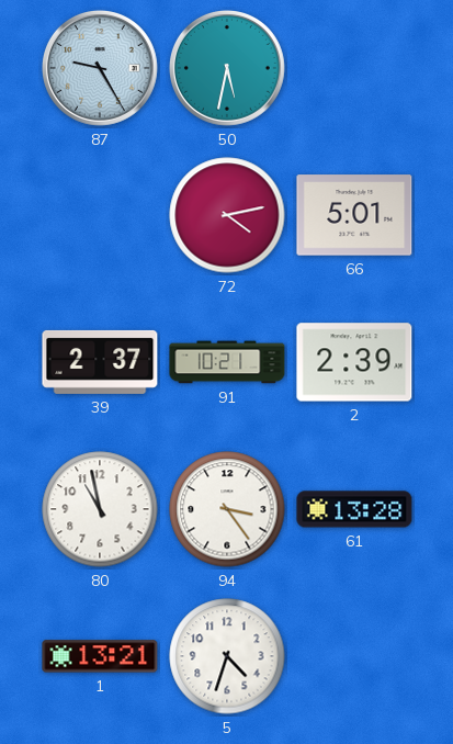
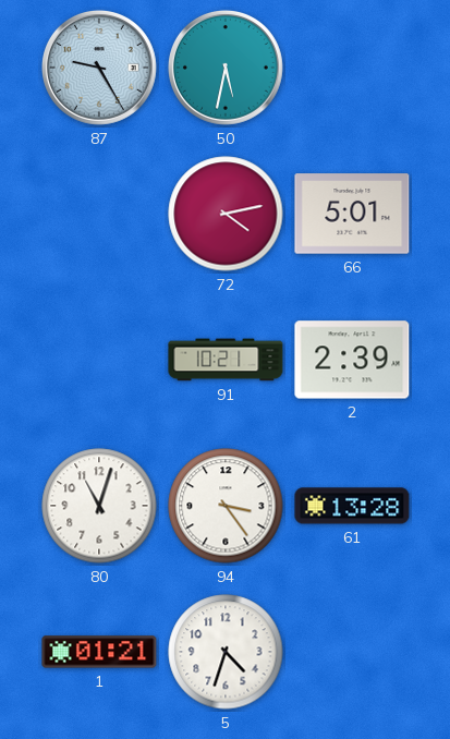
39: 2:37 -> none (100, 362)
80: 10:58 -> 11:03 (99, 506)
1: 13:21 -> 01:21 (99, 652)
